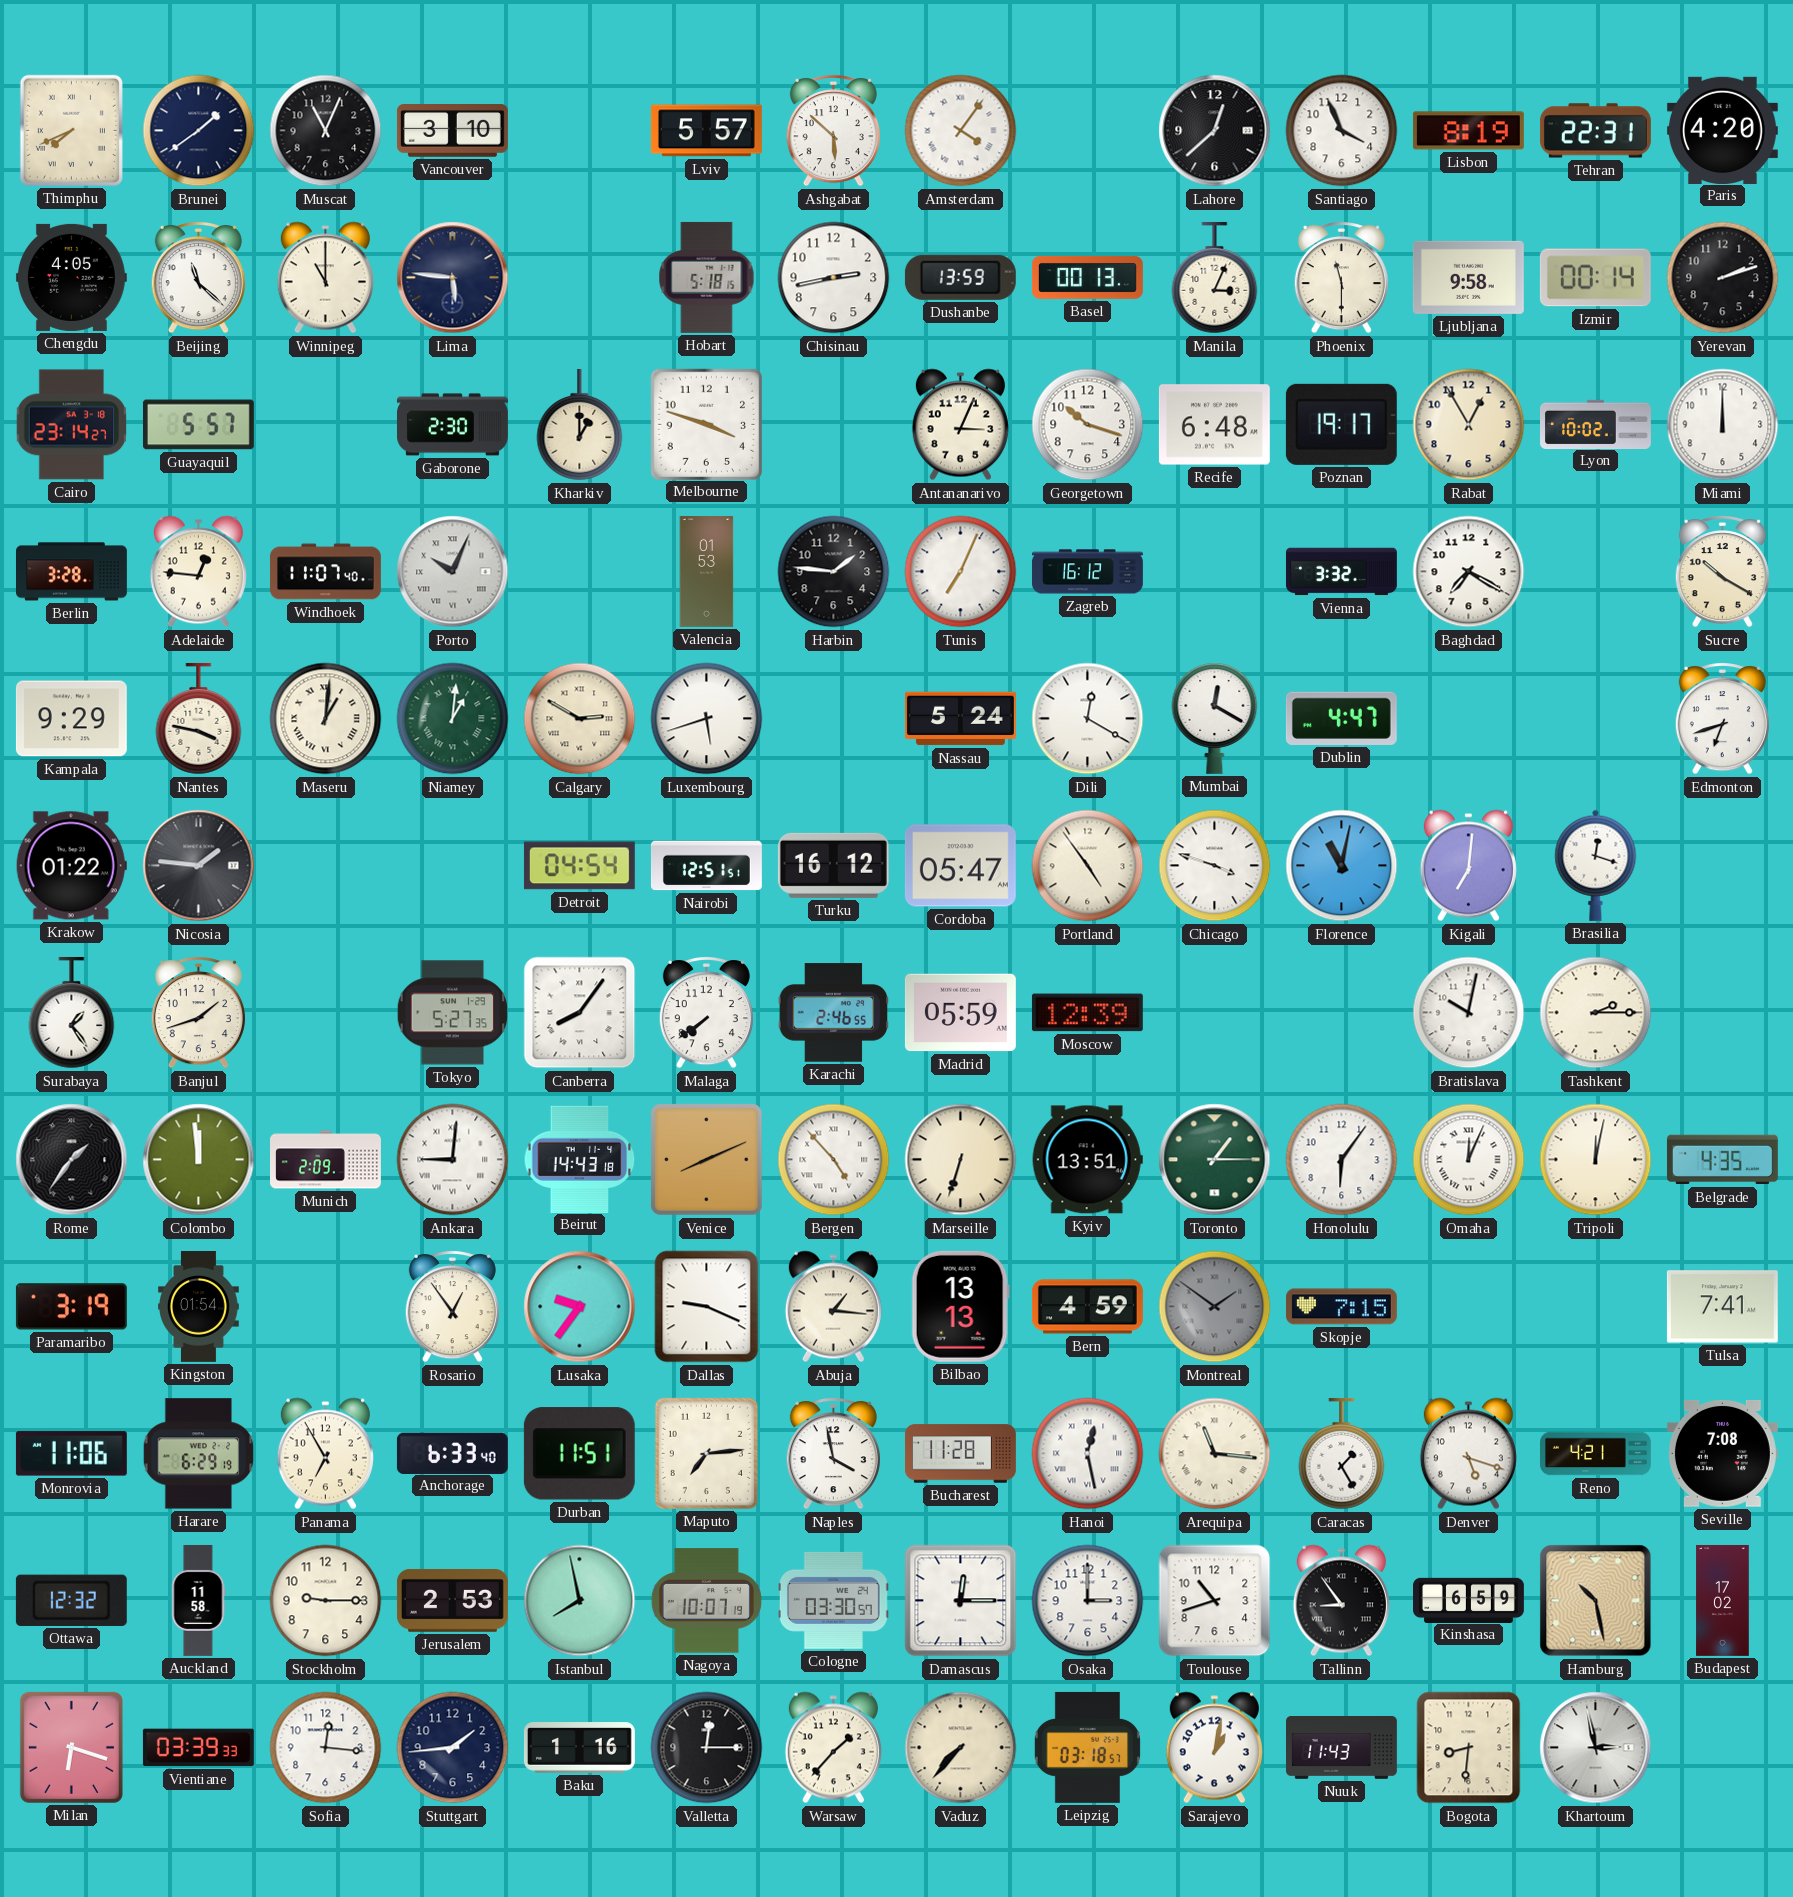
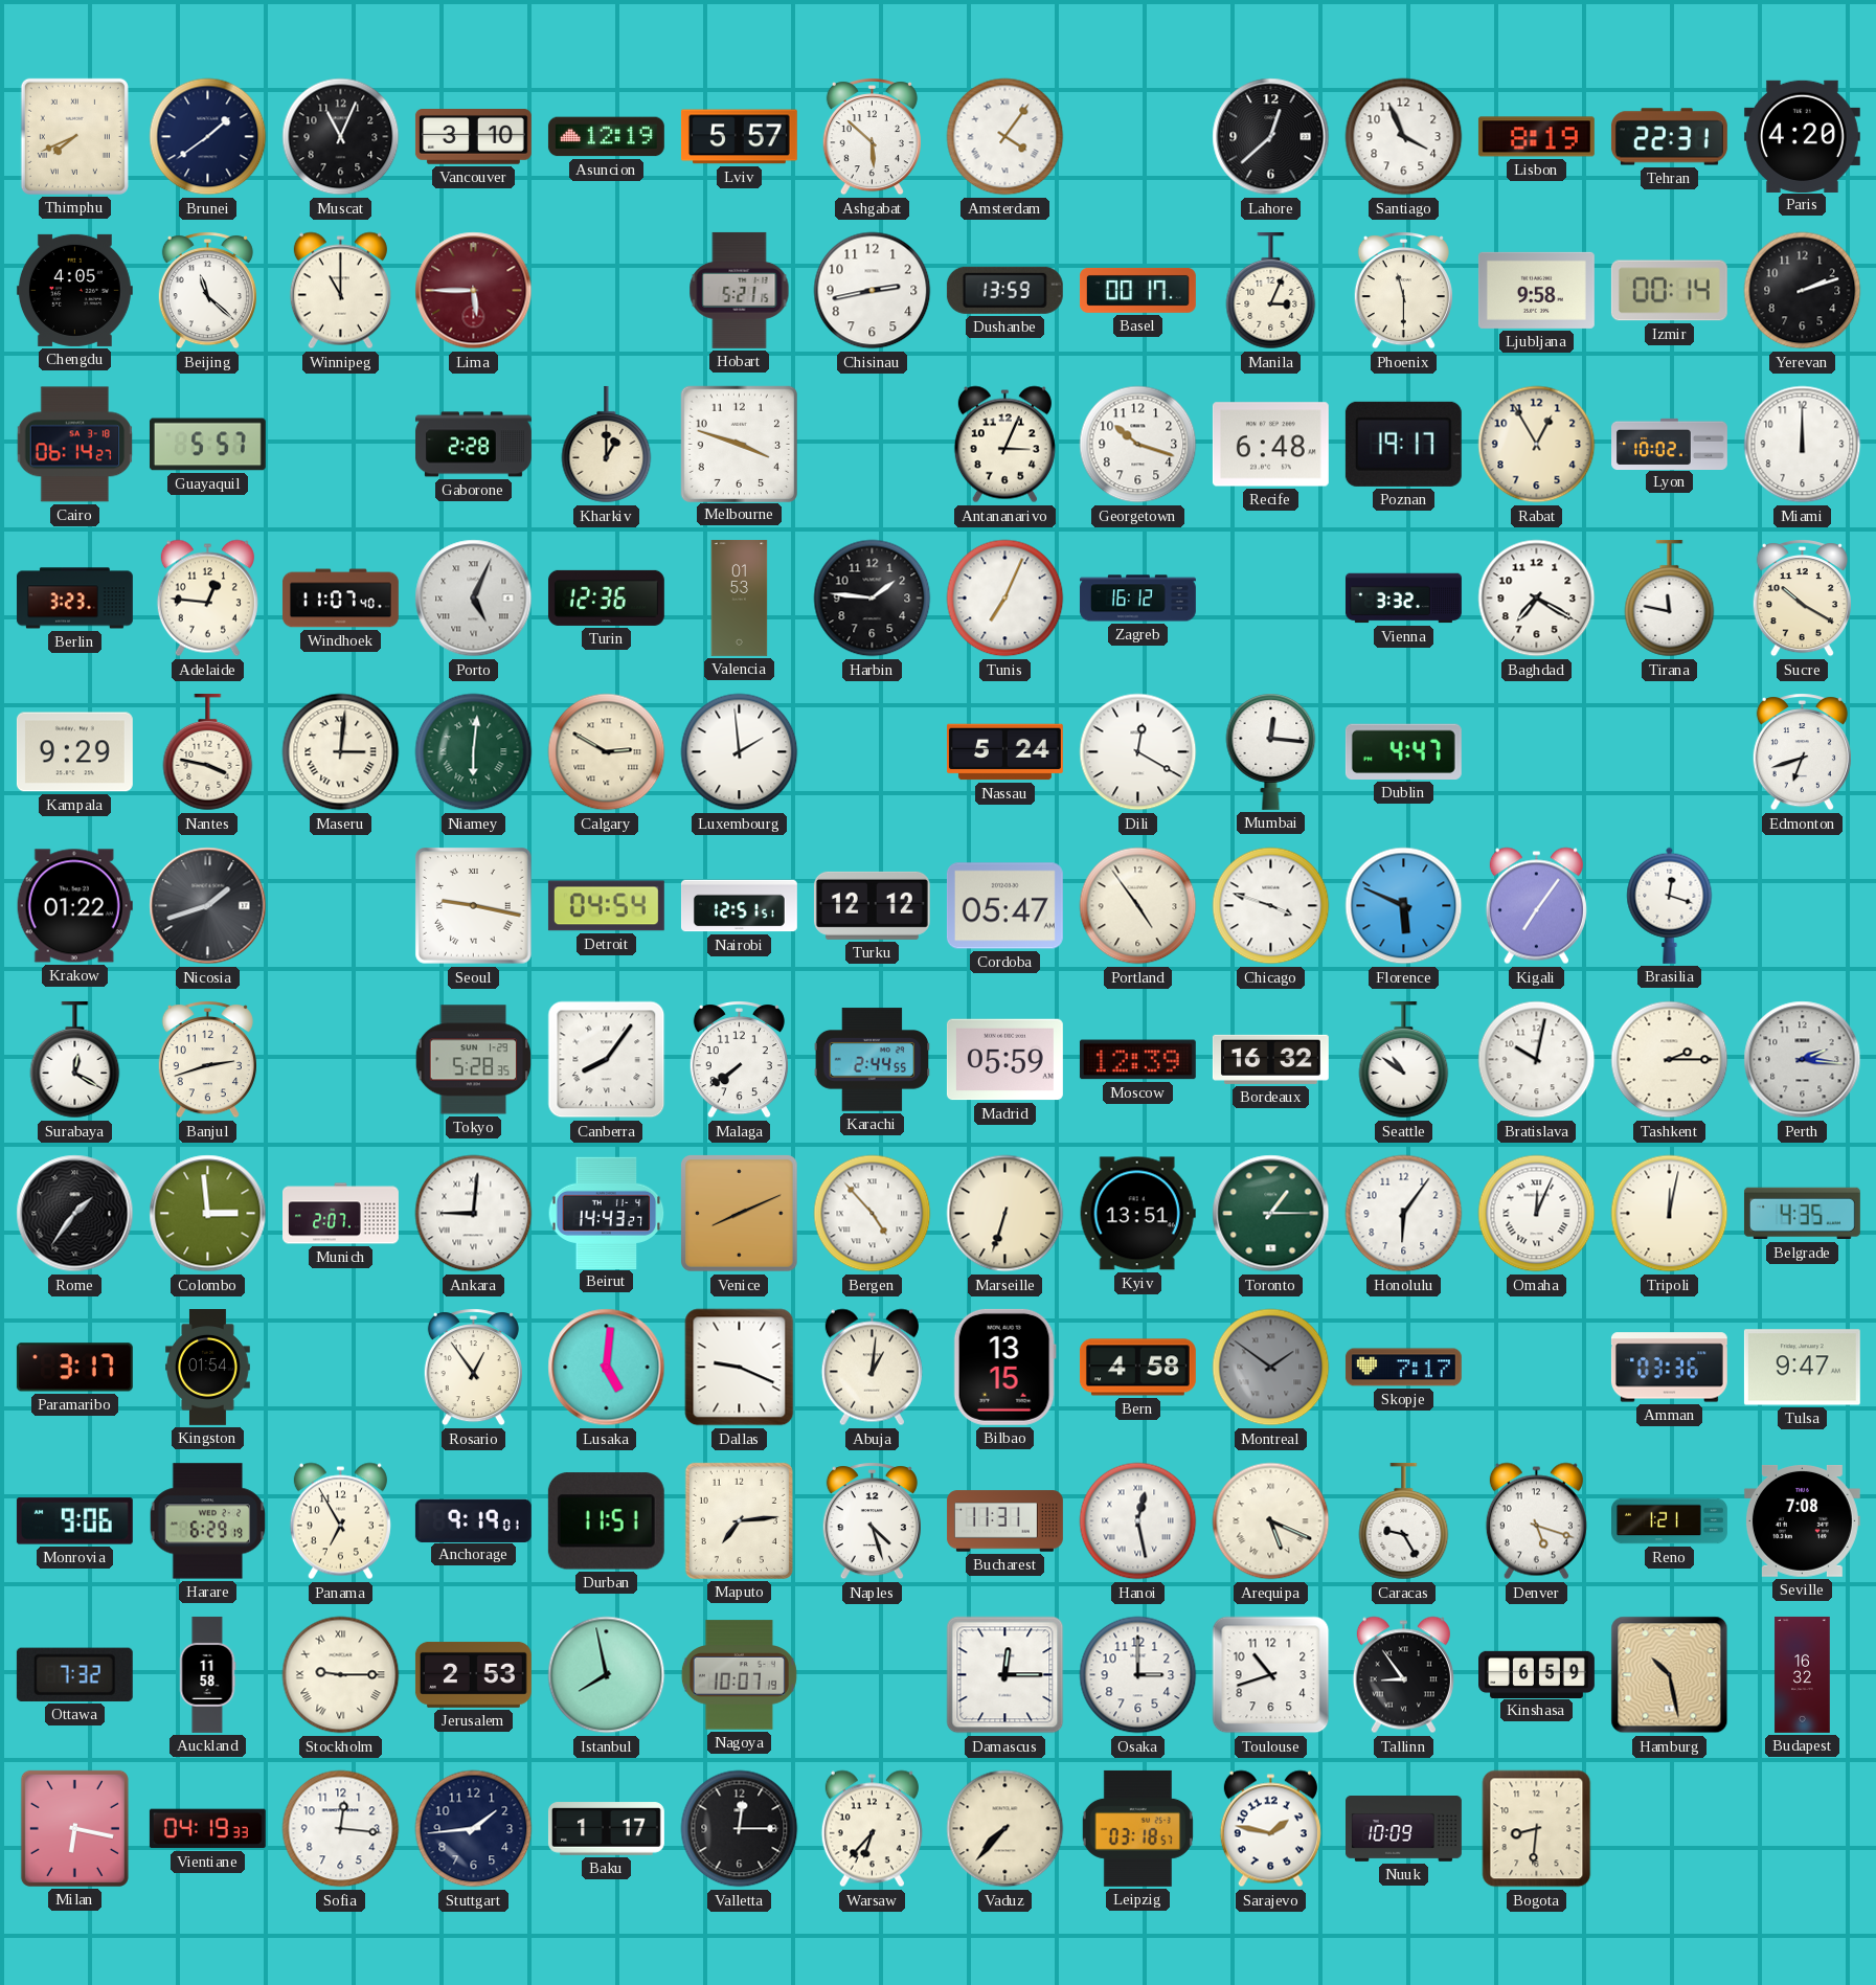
Asuncion: none -> 12:19 (606, 137)
Lima: 5:46 -> 5:45 (474, 291)
Lima dial: navy -> burgundy (474, 291)
Hobart: 5:18 -> 5:21 (740, 290)
Basel: 00:13 -> 00:17 (1137, 291)
Cairo: 23:14 -> 06:14 (75, 445)
Gaborone: 2:30 -> 2:28 (473, 445)
Berlin: 3:28 -> 3:23 (74, 599)
Porto: 10:04 -> 5:04 (474, 599)
Turin: none -> 12:36 (606, 597)
Tirana: none -> 11:47 (1670, 599)
Maseru: 1:01 -> 3:01 (341, 752)
Niamey: 1:01 -> 6:01 (474, 752)
Luxembourg: 5:42 -> 1:59 (740, 752)
Mumbai: 12:20 -> 12:16 (1271, 751)
Nicosia: 1:46 -> 1:42 (208, 906)
Seoul: none -> 9:17 (474, 906)
Turku: 16:12 -> 12:12 (872, 905)
Florence: 11:02 -> 5:49 (1404, 906)
Kigali: 7:01 -> 7:06 (1536, 906)
Surabaya: 1:24 -> 12:20 (75, 1060)
Banjul: 1:42 -> 2:42 (207, 1060)
Tokyo: 5:27 -> 5:28 (474, 1060)
Karachi: 2:46 -> 2:44 (873, 1060)
Bordeaux: none -> 16:32 (1270, 1059)
Seattle: none -> 10:51 (1404, 1060)
Perth: none -> 2:16 (1803, 1060)
Colombo: 11:59 -> 2:59 (208, 1214)
Munich: 2:09 -> 2:07 (341, 1214)
Beirut: 14:43:18 -> 14:43:27 (607, 1213)
Paramaribo: 3:19 -> 3:17 (74, 1368)
Lusaka: 9:36 -> 5:01 (607, 1368)
Abuja: 1:16 -> 1:01 (872, 1368)
Bilbao: 13:13 -> 13:15 (1004, 1367)
Bern: 4:59 -> 4:58 (1137, 1368)
Skopje: 7:15 -> 7:17 (1403, 1368)
Amman: none -> 03:36 (1669, 1368)
Tulsa: 7:41 -> 9:47 (1802, 1368)
Monrovia: 11:06 -> 9:06 (74, 1521)
Anchorage: 6:33 -> 9:19 (473, 1520)
Naples: 3:58 -> 4:27 (872, 1521)
Bucharest: 11:28 -> 11:31 (1004, 1521)
Arequipa: 11:16 -> 5:19 (1271, 1521)
Caracas: 1:25 -> 9:25 (1404, 1521)
Reno: 4:21 -> 1:21 (1670, 1521)
Ottawa: 12:32 -> 7:32 (74, 1674)
Stockholm numerals: Arabic -> Roman (341, 1675)
Cologne: 03:30 -> none (833, 1600)
Budapest: 17:02 -> 16:32 (1803, 1674)
Milan: 6:18 -> 6:17 (74, 1828)
Vientiane: 03:39 -> 04:19 (207, 1829)
Baku: 1:16 -> 1:17 (606, 1829)
Warsaw: 1:37 -> 6:37 (872, 1829)
Sarajevo: 1:02 -> 1:47 (1270, 1829)
Nuuk: 11:43 -> 10:09 (1404, 1829)
Khartoum: 2:58 -> none (1596, 1748)
